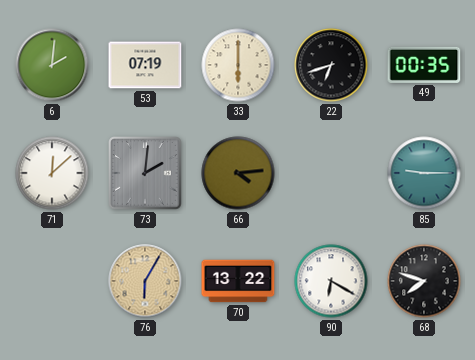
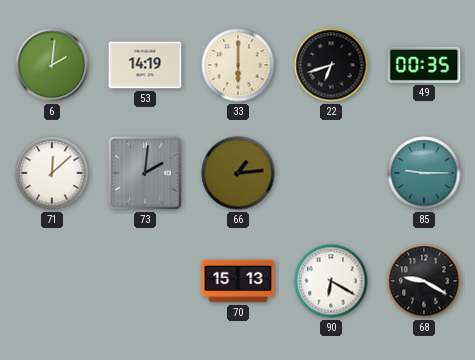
53: 07:19 -> 14:19 (145, 65)
66: 4:14 -> 1:14 (238, 173)
76: 6:05 -> none (145, 281)
70: 13:22 -> 15:13 (238, 281)
68: 7:48 -> 9:20 (424, 281)
